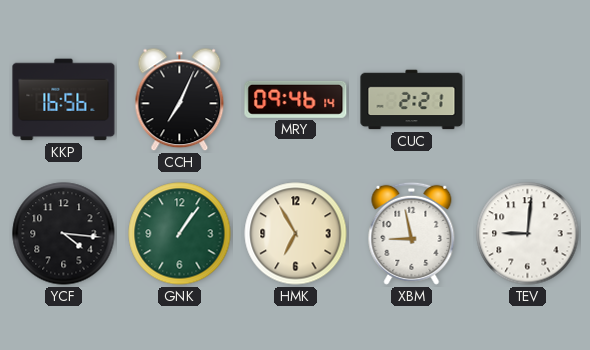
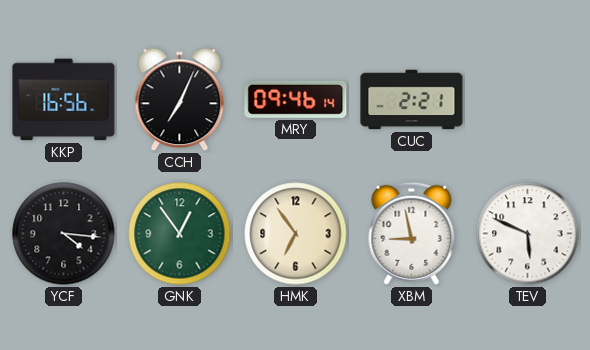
GNK: 1:06 -> 12:54 (180, 234)
HMK: 6:55 -> 6:54 (296, 234)
TEV: 9:01 -> 5:49 (528, 234)
